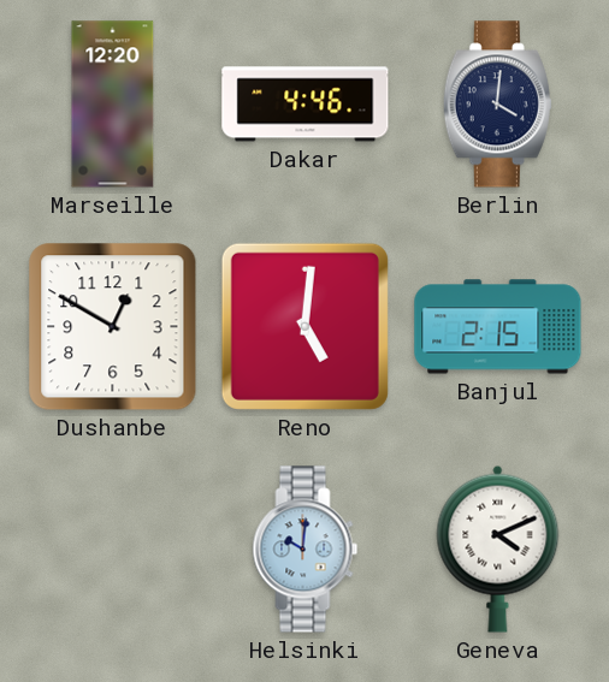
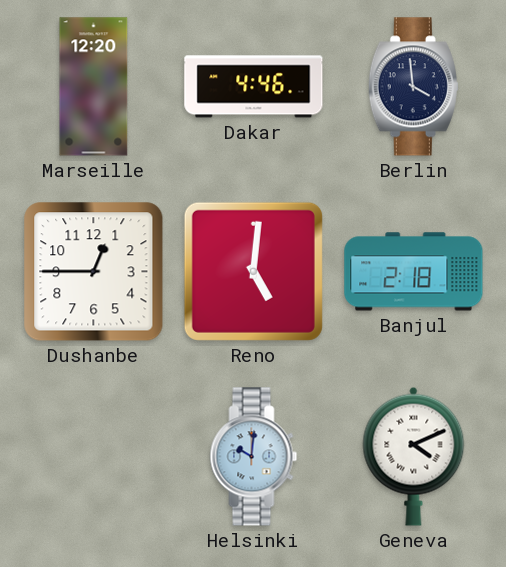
Berlin: 4:01 -> 3:59 (413, 87)
Dushanbe: 12:50 -> 12:45 (94, 272)
Banjul: 2:15 -> 2:18 (414, 272)
